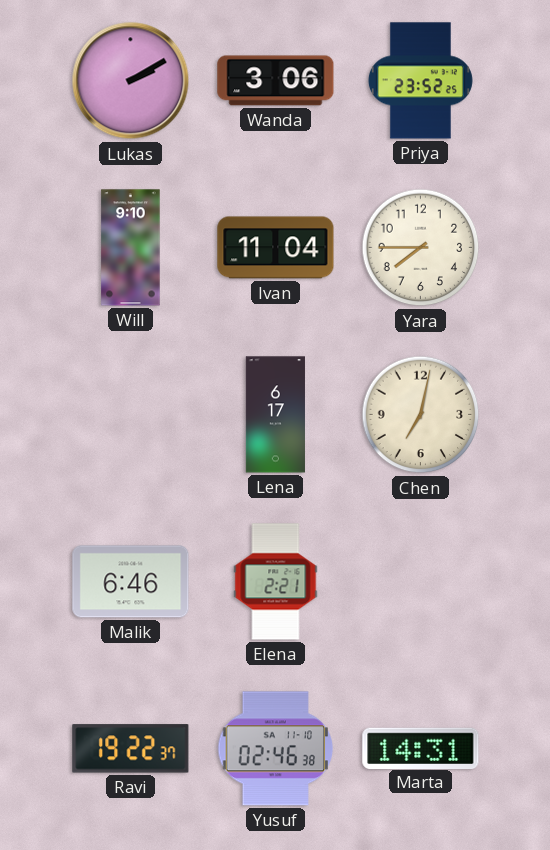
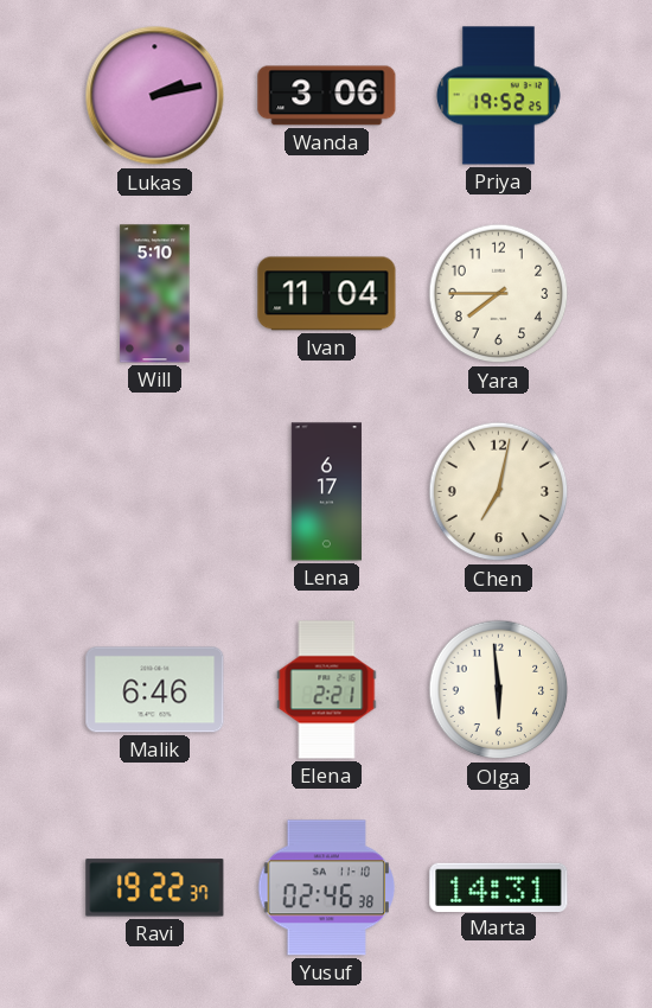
Lukas: 2:10 -> 2:13 (155, 96)
Priya: 23:52 -> 19:52 (498, 96)
Will: 9:10 -> 5:10 (155, 294)
Olga: none -> 5:59 (499, 690)
